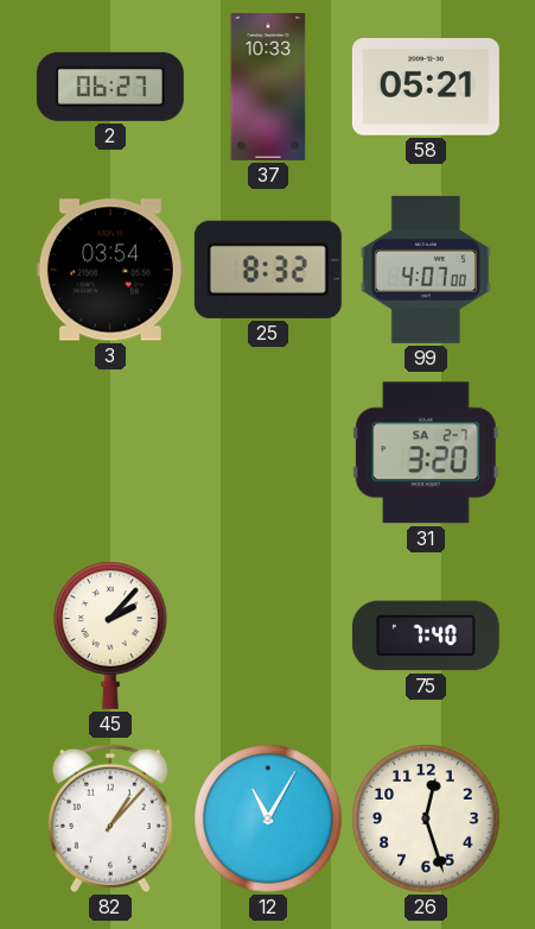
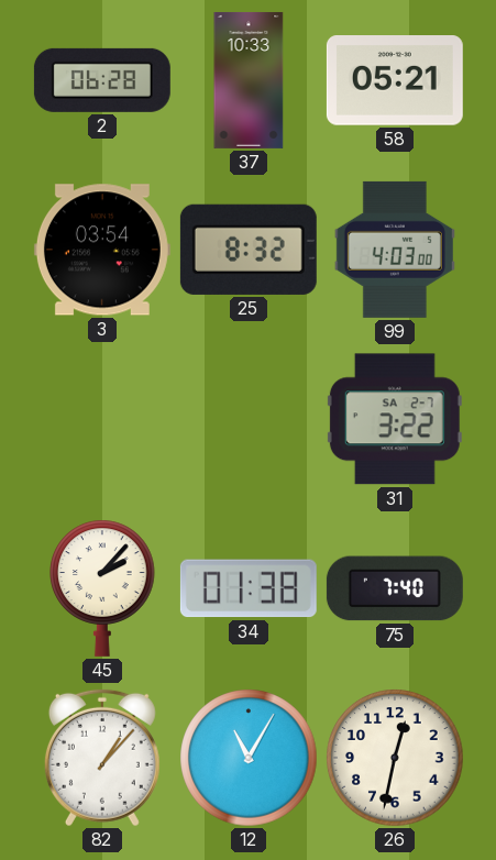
2: 06:27 -> 06:28 (102, 80)
99: 4:07 -> 4:03 (395, 250)
31: 3:20 -> 3:22 (395, 419)
34: none -> 01:38 (249, 588)
26: 12:27 -> 12:32 (395, 758)
